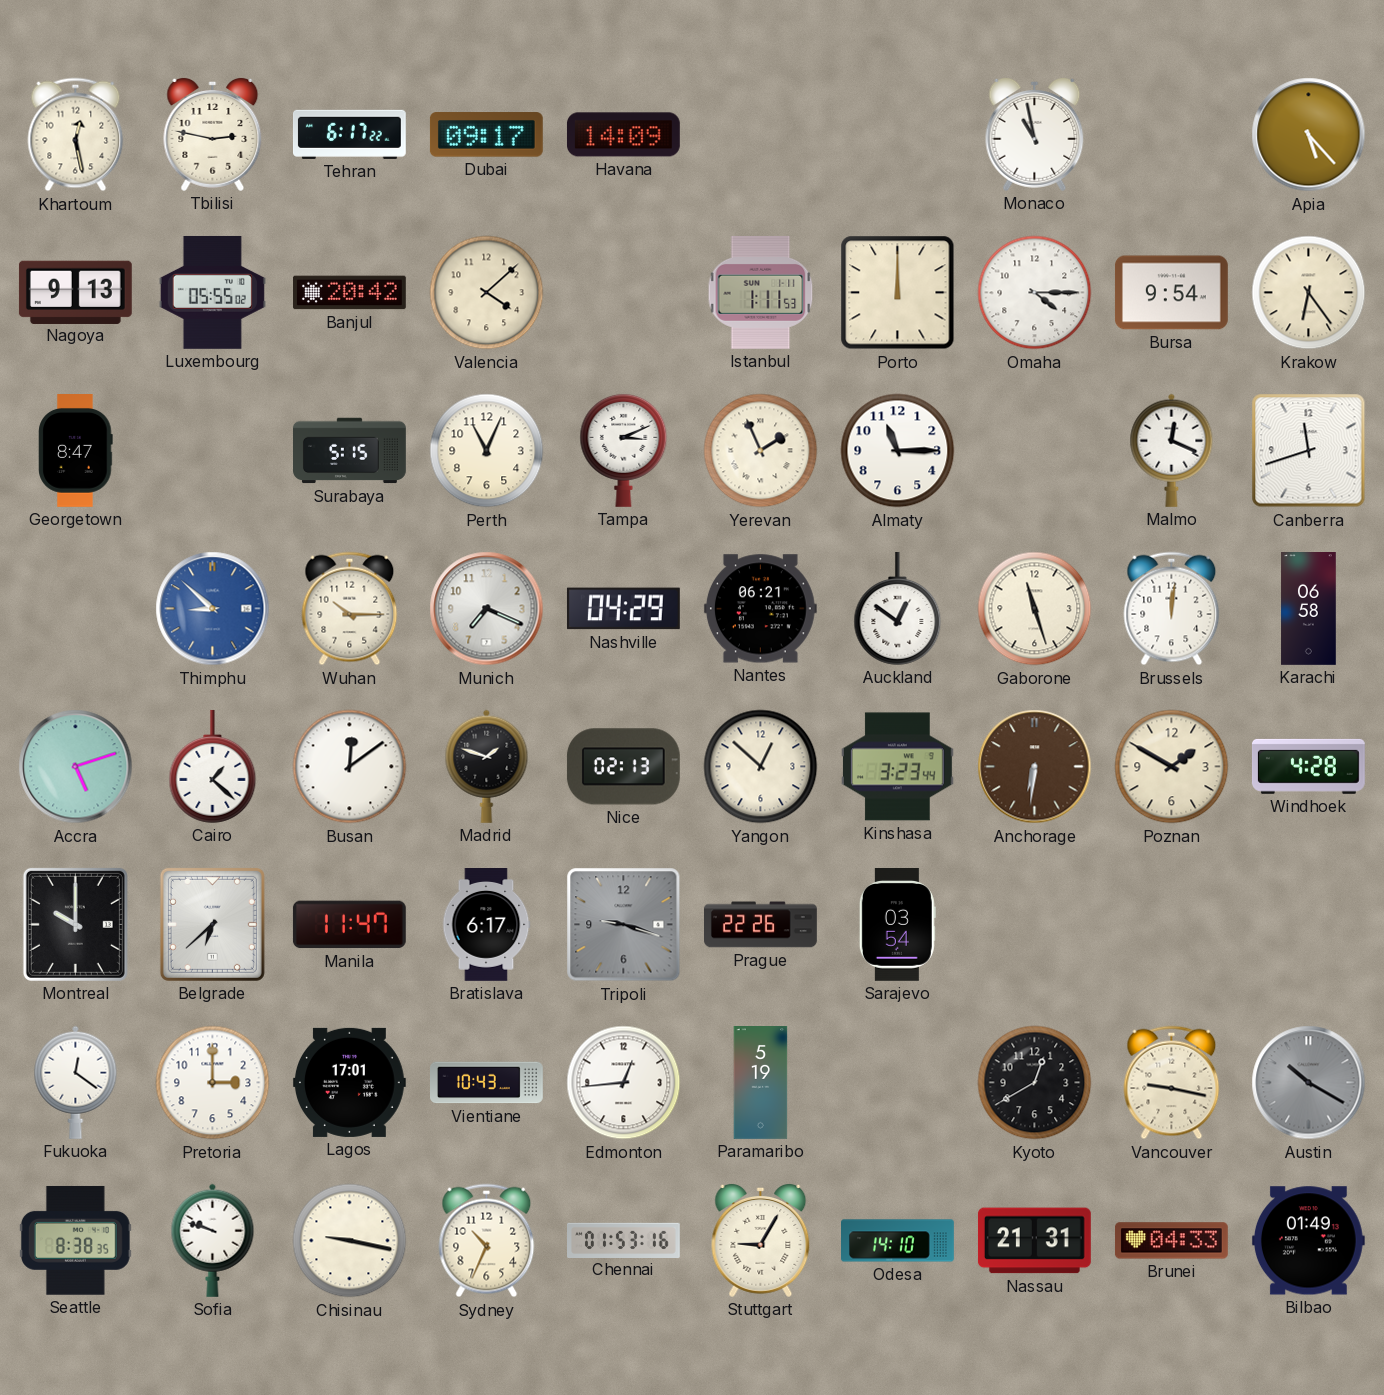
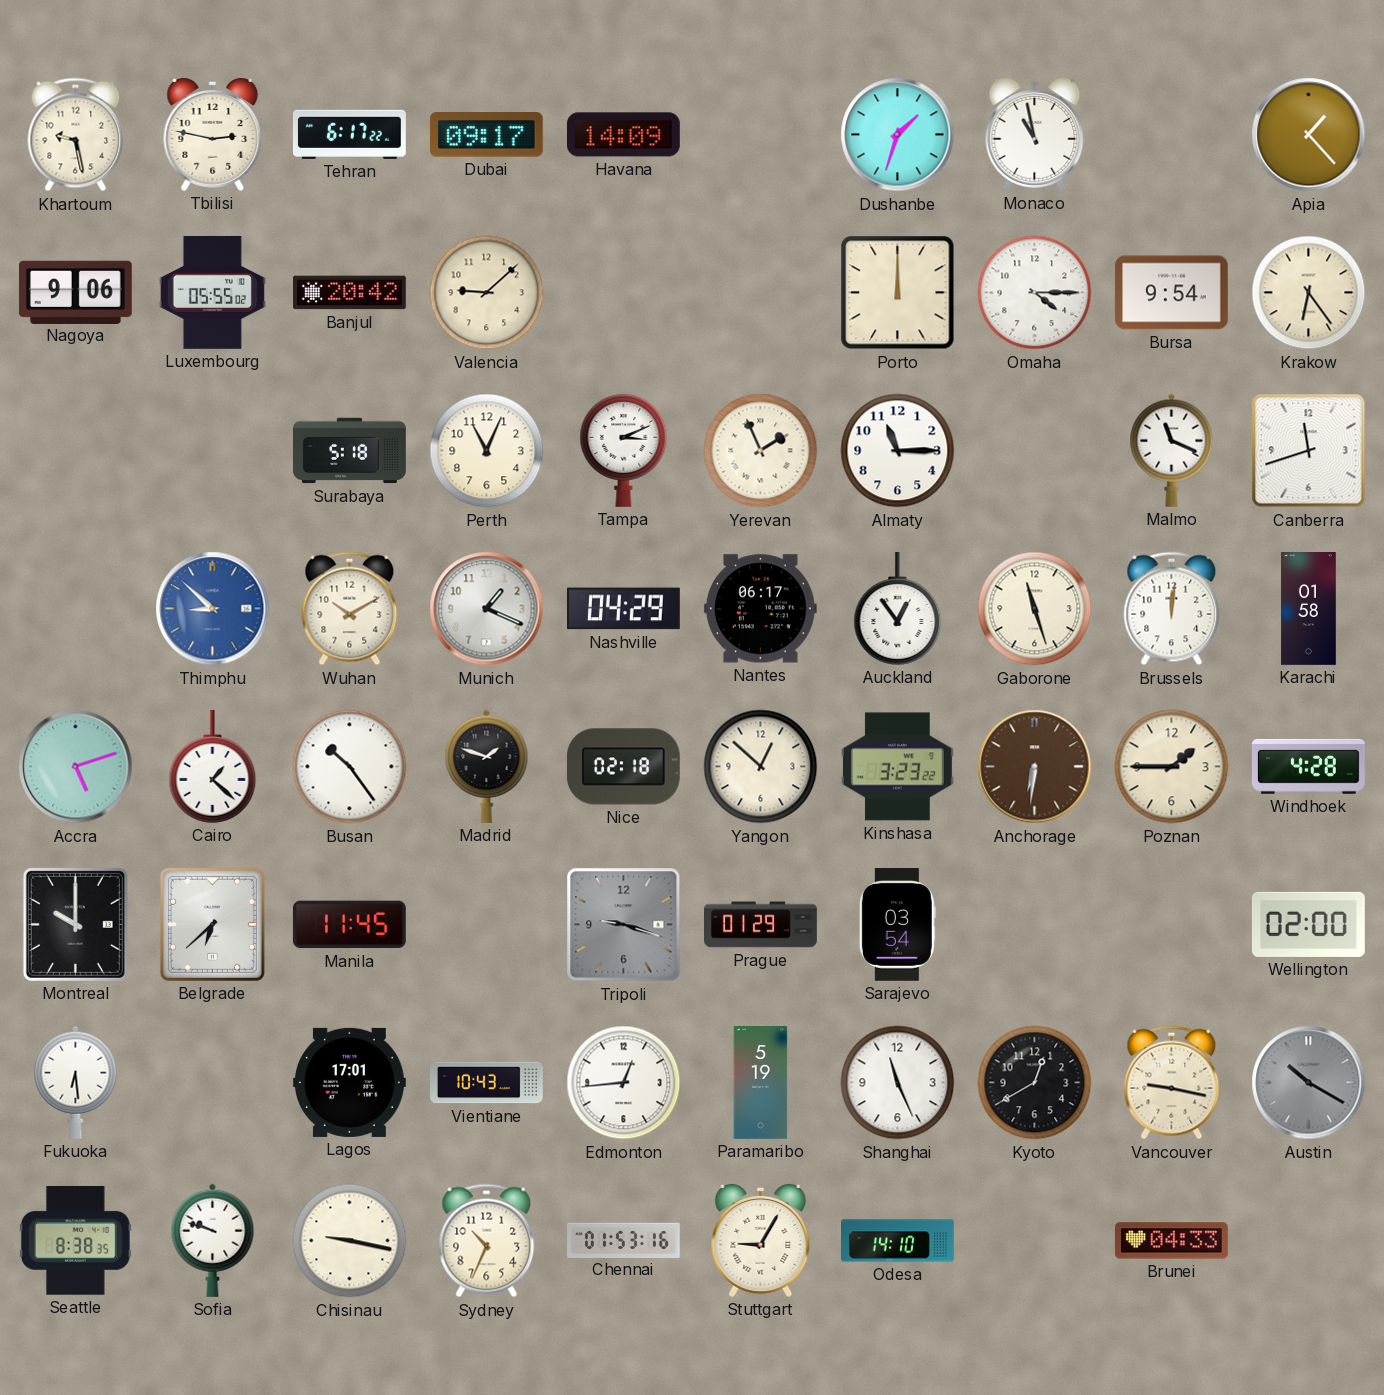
Khartoum: 12:28 -> 9:28 (76, 135)
Dushanbe: none -> 1:33 (898, 135)
Apia: 5:23 -> 1:23 (1309, 135)
Nagoya: 9:13 -> 9:06 (75, 292)
Valencia: 4:08 -> 9:08 (487, 293)
Istanbul: 1:11 -> none (761, 292)
Georgetown: 8:47 -> none (76, 451)
Surabaya: 5:15 -> 5:18 (350, 451)
Malmo: 12:19 -> 11:19 (1172, 450)
Wuhan: 10:15 -> 10:10 (350, 609)
Munich: 7:19 -> 1:19 (487, 609)
Nantes: 06:21 -> 06:17 (760, 609)
Auckland: 12:51 -> 12:54 (898, 608)
Karachi: 06:58 -> 01:58 (1309, 609)
Busan: 12:09 -> 10:24 (350, 767)
Nice: 02:13 -> 02:18 (623, 767)
Kinshasa: 3:23:44 -> 3:23:22 (897, 767)
Poznan: 1:50 -> 1:45 (1172, 767)
Manila: 11:47 -> 11:45 (349, 925)
Bratislava: 6:17 -> none (486, 925)
Prague: 22:26 -> 01:29 (761, 925)
Wellington: none -> 02:00 (1308, 924)
Fukuoka: 12:21 -> 6:29 (76, 1082)
Pretoria: 3:00 -> none (213, 1083)
Shanghai: none -> 11:26 (898, 1083)
Nassau: 21:31 -> none (1034, 1241)
Bilbao: 01:49 -> none (1308, 1241)
